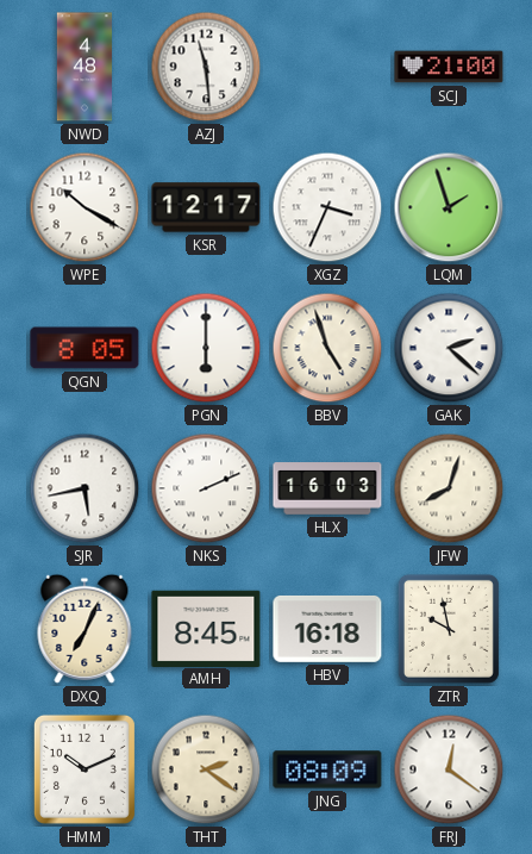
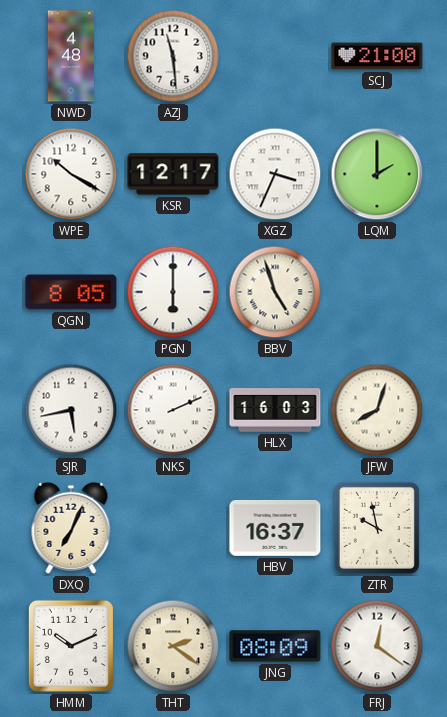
LQM: 1:57 -> 2:00 (377, 174)
GAK: 2:22 -> none (449, 348)
AMH: 8:45 -> none (206, 628)
HBV: 16:18 -> 16:37 (275, 528)
